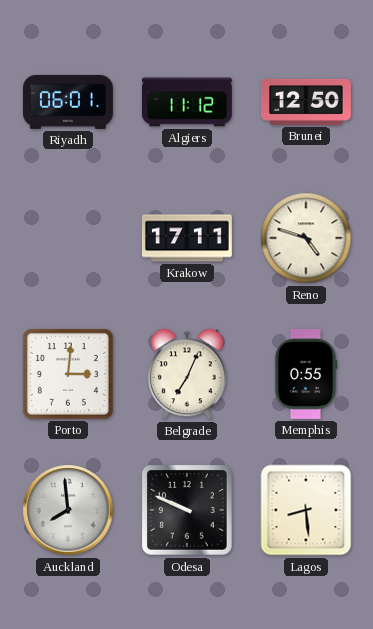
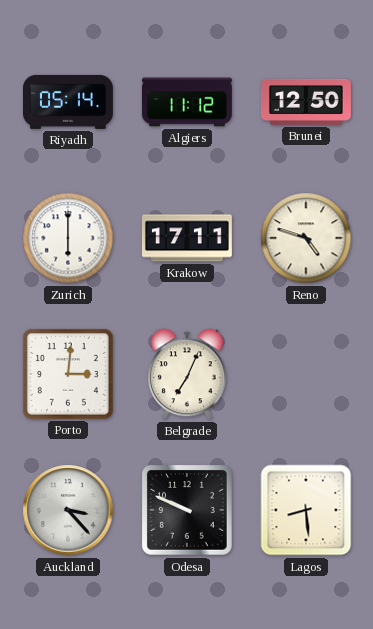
Riyadh: 06:01 -> 05:14 (68, 102)
Zurich: none -> 6:00 (68, 238)
Memphis: 0:55 -> none (306, 374)
Auckland: 7:59 -> 3:23 (68, 510)
